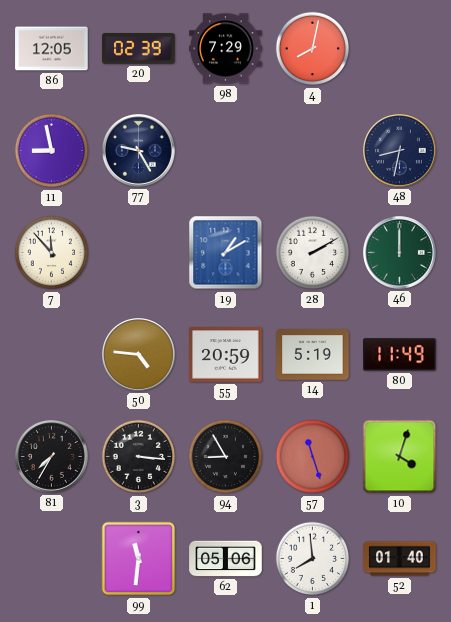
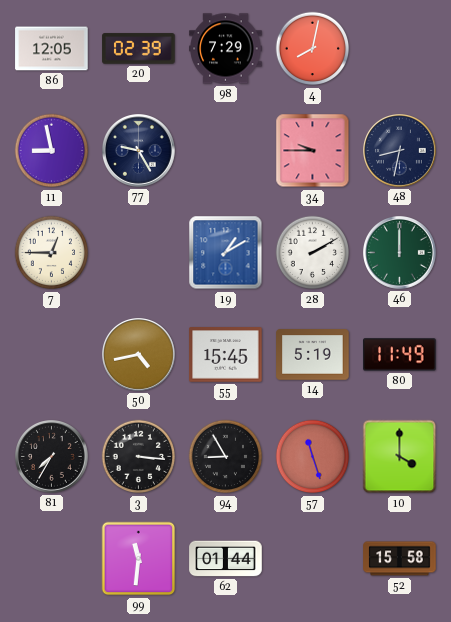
34: none -> 9:45 (313, 151)
7: 11:53 -> 12:45 (52, 253)
50: 4:46 -> 4:43 (139, 355)
55: 20:59 -> 15:45 (226, 355)
10: 4:03 -> 4:00 (400, 457)
62: 05:06 -> 01:44 (226, 559)
1: 7:59 -> none (313, 559)
52: 01:40 -> 15:58 (400, 559)
